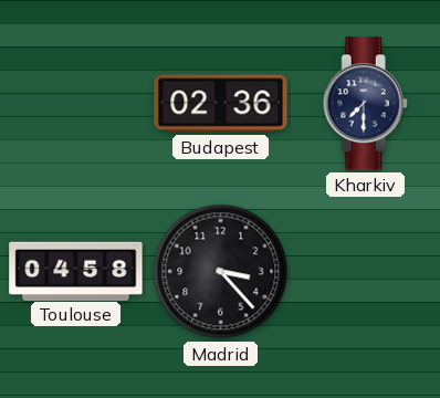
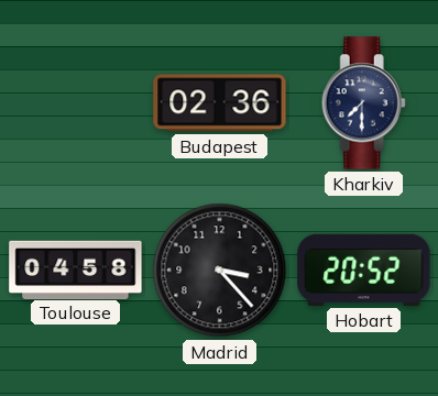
Hobart: none -> 20:52 (364, 269)
